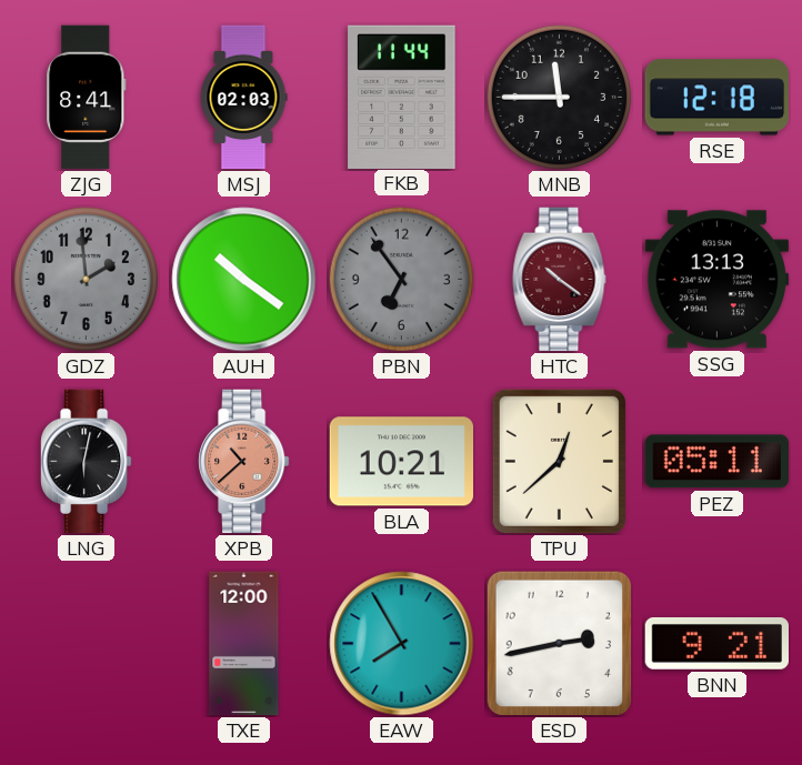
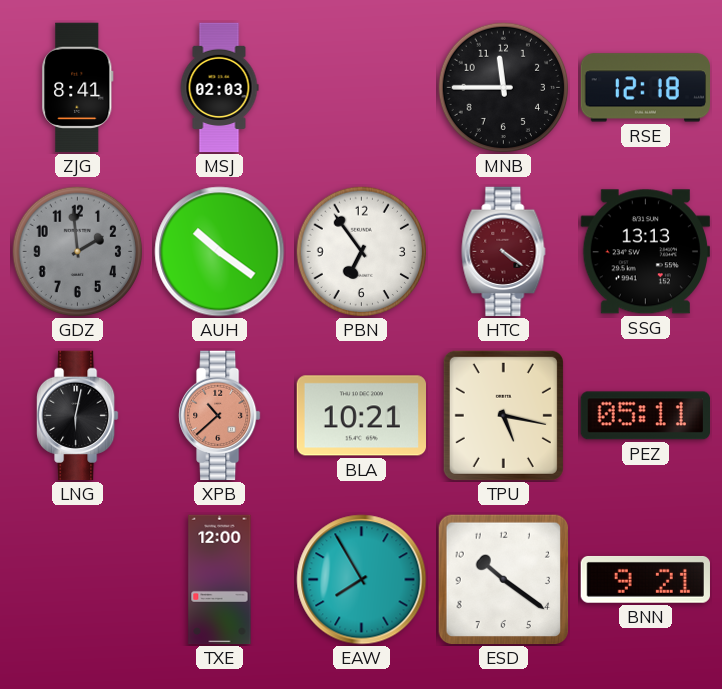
FKB: 11:44 -> none (402, 97)
PBN dial: grey -> white (362, 252)
HTC: 10:21 -> 4:21 (504, 252)
TPU: 12:38 -> 5:17 (503, 415)
ESD: 2:43 -> 10:21 (504, 580)
